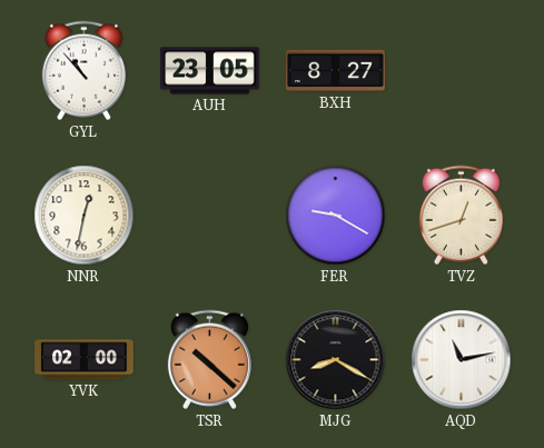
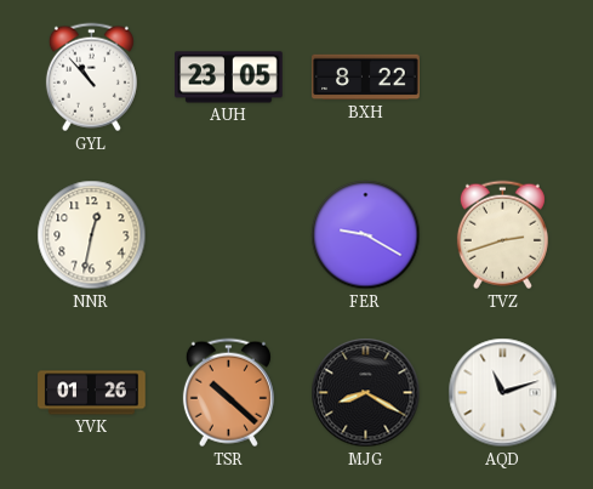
BXH: 8:27 -> 8:22 (366, 78)
TVZ: 12:42 -> 2:42 (502, 235)
YVK: 02:00 -> 01:26 (92, 393)
AQD: 11:13 -> 11:12 (503, 393)
